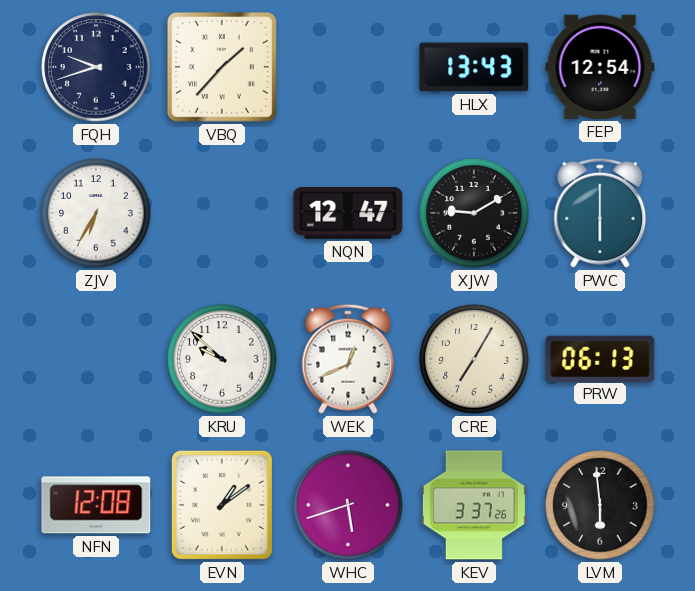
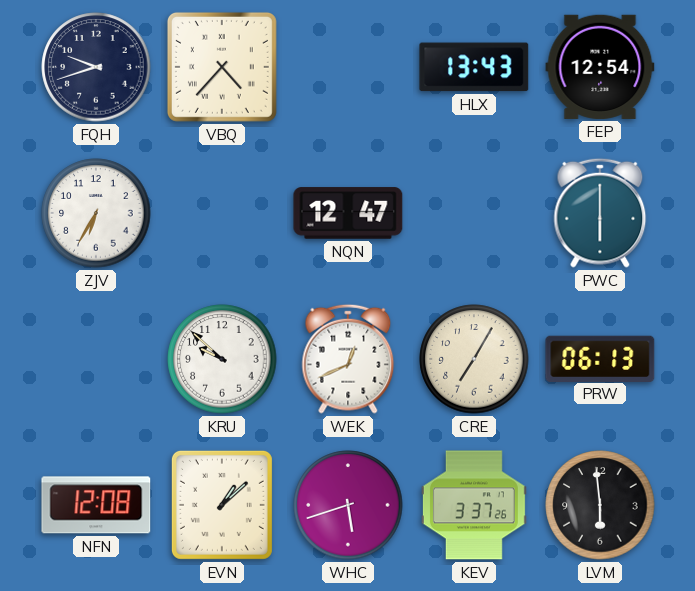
VBQ: 1:37 -> 4:37 (222, 67)
XJW: 9:10 -> none (474, 213)
EVN: 1:09 -> 1:08 (222, 505)
